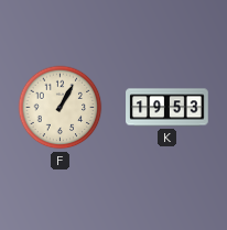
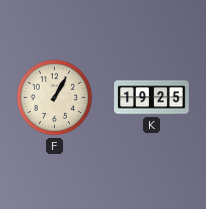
K: 19:53 -> 19:25 (152, 98)
